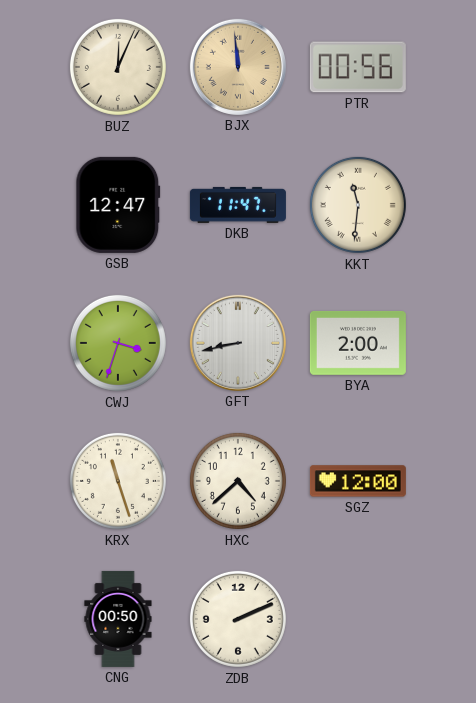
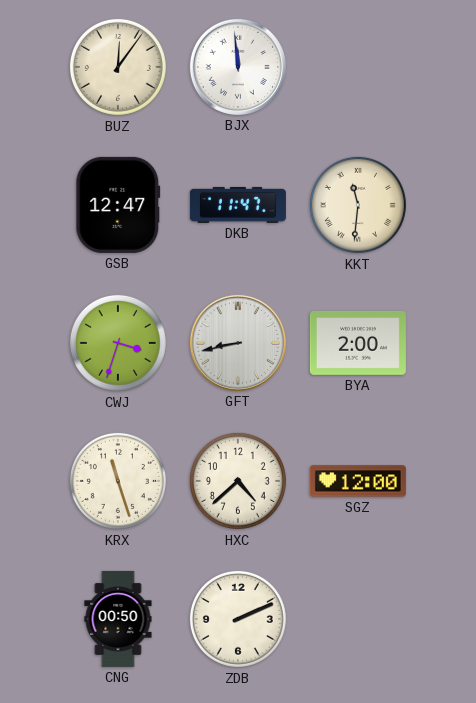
BUZ: 12:04 -> 12:06 (118, 67)
BJX dial: champagne -> white (238, 67)
PTR: 00:56 -> none (358, 67)
